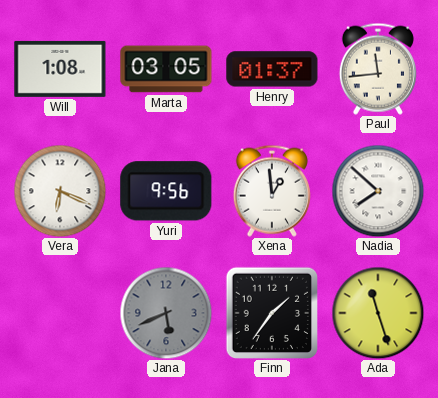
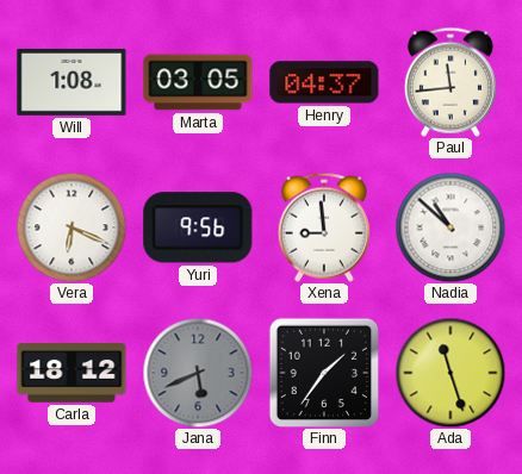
Henry: 01:37 -> 04:37 (324, 82)
Xena: 12:59 -> 8:59 (324, 227)
Nadia: 7:52 -> 10:52 (450, 227)
Carla: none -> 18:12 (72, 373)
